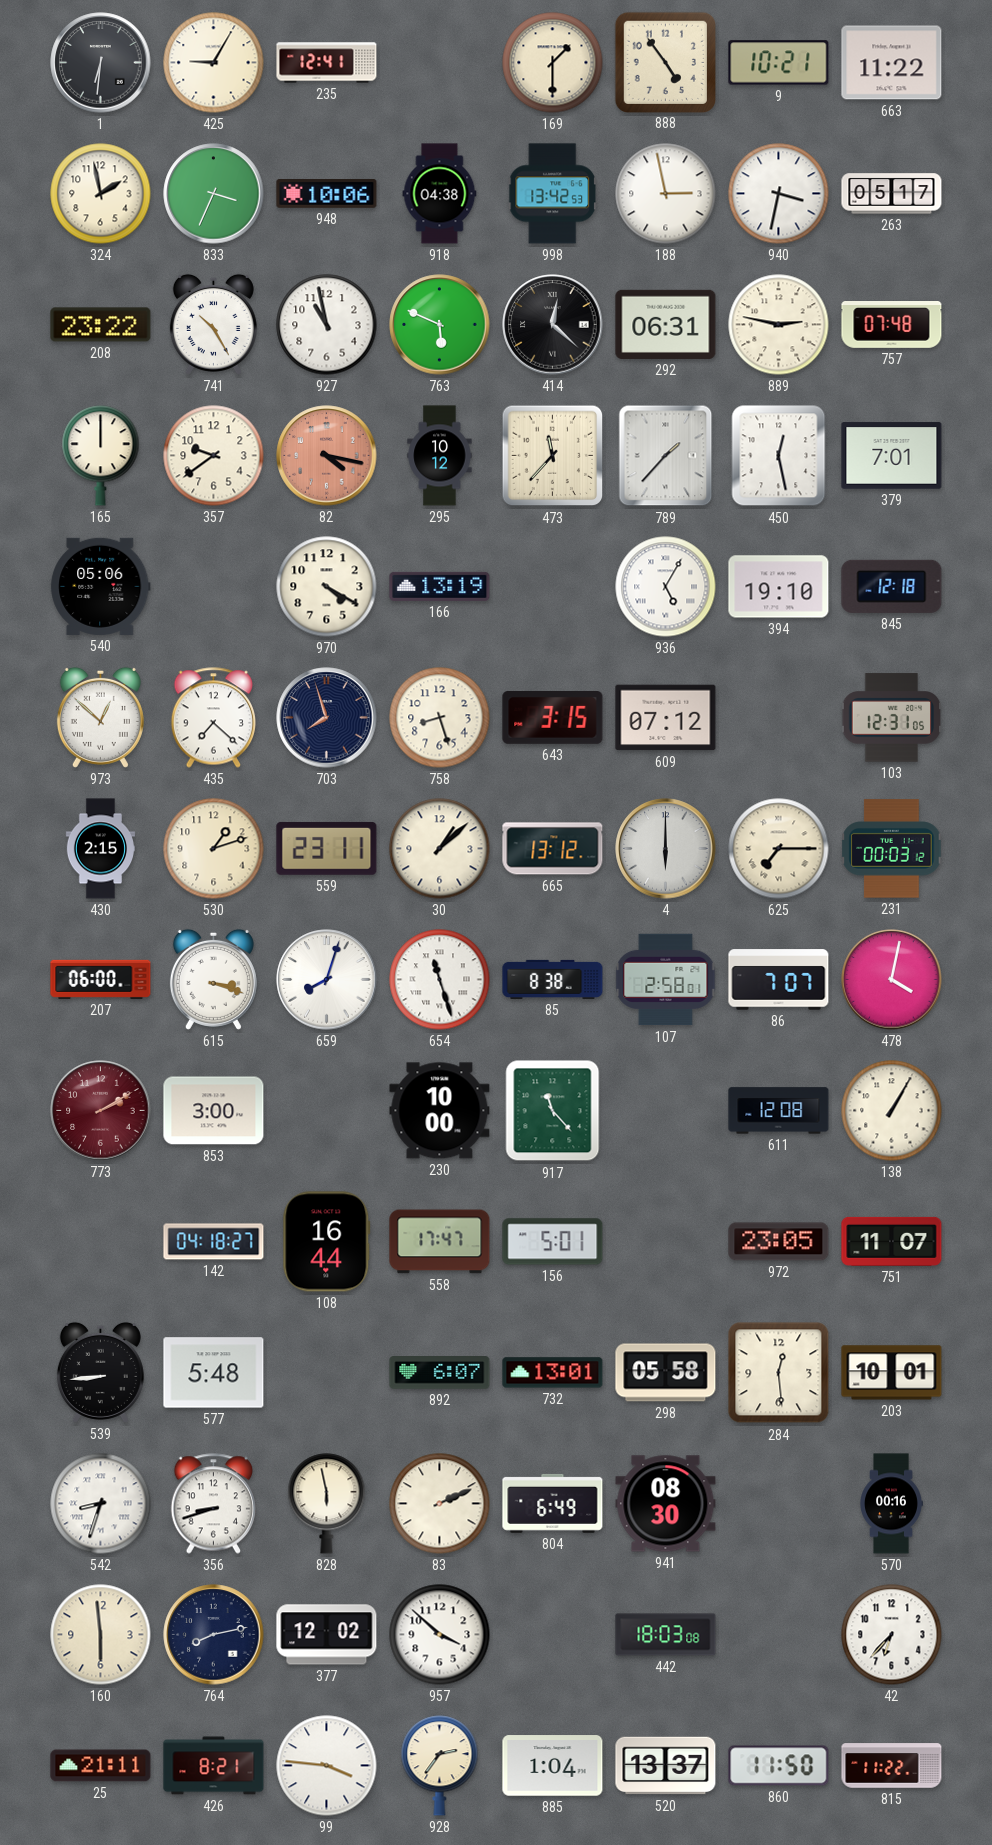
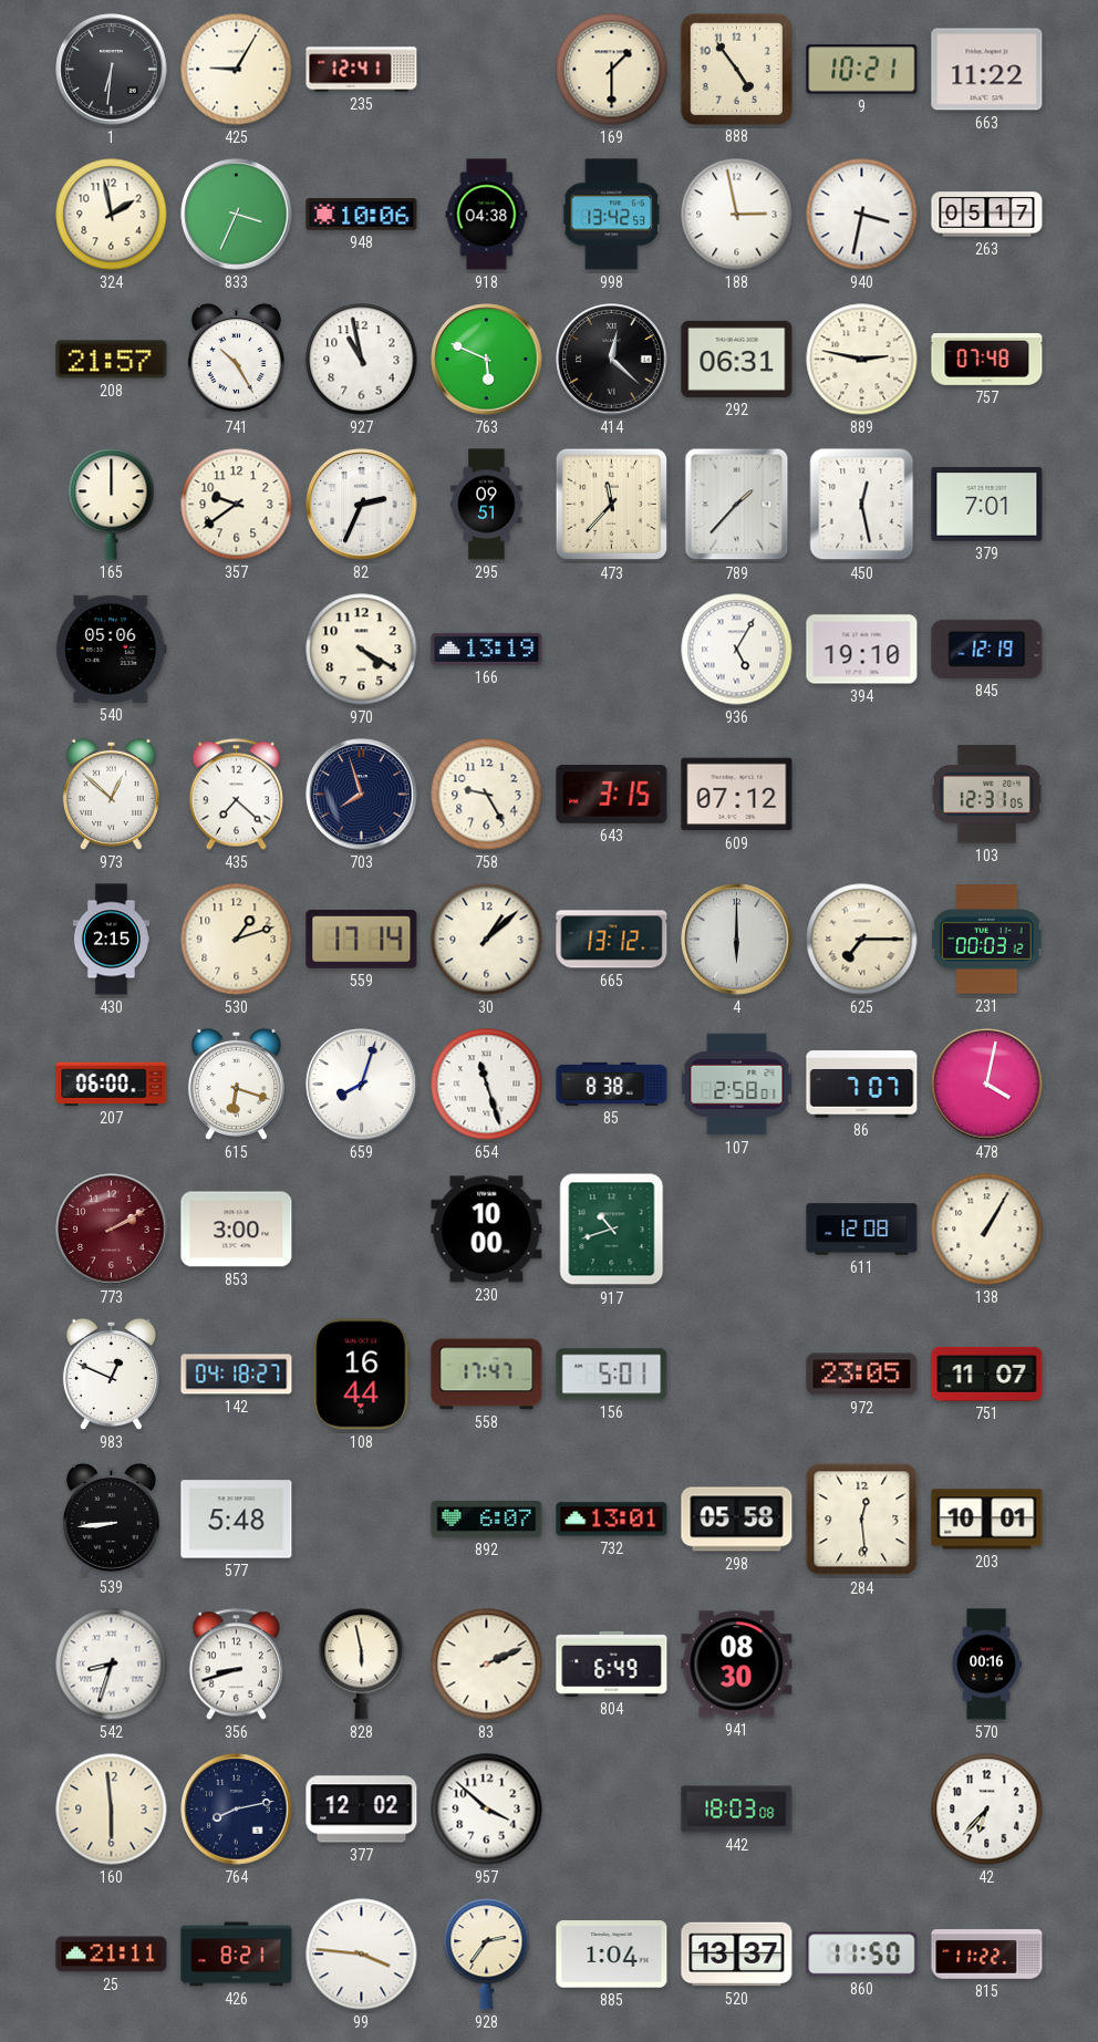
208: 23:22 -> 21:57 (112, 360)
82: 4:17 -> 2:34 (362, 505)
82 dial: salmon -> white (362, 505)
295: 10:12 -> 09:51 (487, 505)
845: 12:18 -> 12:19 (987, 649)
758: 8:27 -> 9:25 (487, 795)
559: 23:11 -> 17:14 (362, 939)
615: 3:18 -> 6:18 (236, 1084)
917: 11:23 -> 10:42 (612, 1230)
983: none -> 12:49 (111, 1374)
